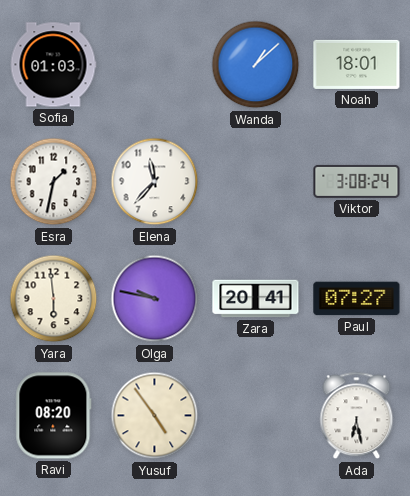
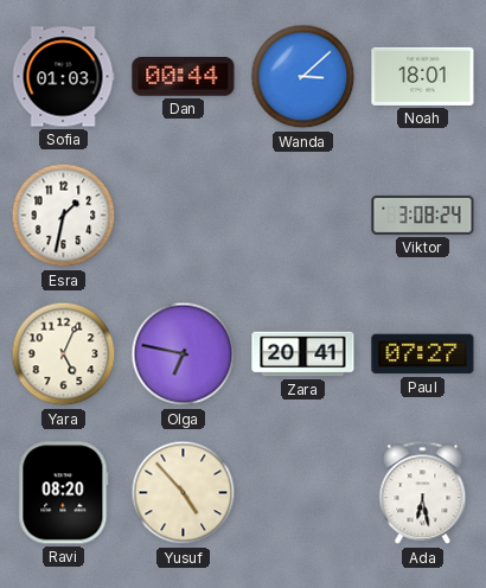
Dan: none -> 00:44 (184, 77)
Wanda: 1:08 -> 3:08 (303, 77)
Elena: 11:37 -> none (155, 182)
Yara: 5:59 -> 5:04 (64, 354)
Olga: 9:47 -> 6:47 (184, 354)
Yusuf: 4:54 -> 4:53 (184, 493)
